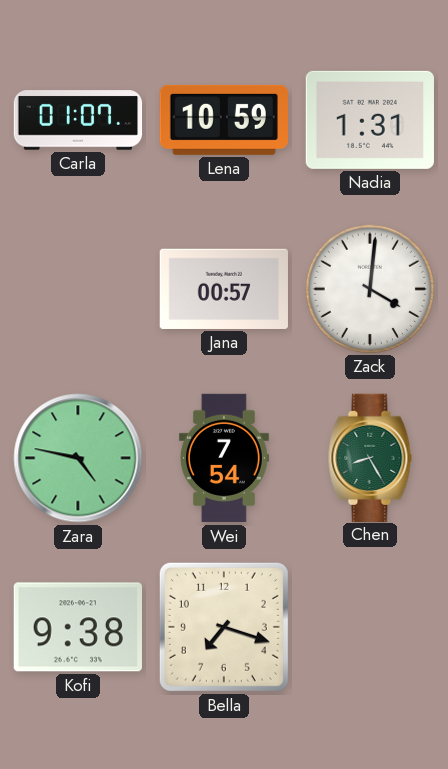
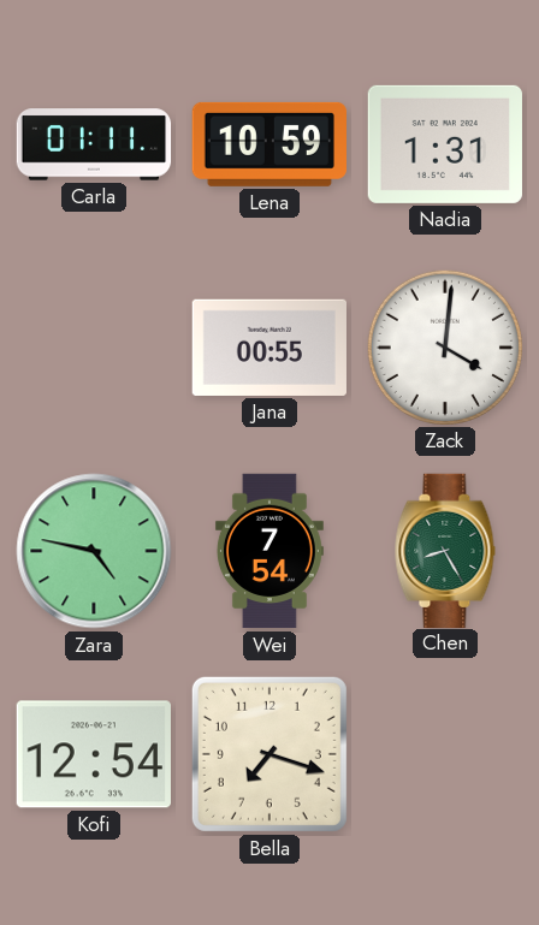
Carla: 01:07 -> 01:11 (94, 144)
Jana: 00:57 -> 00:55 (268, 348)
Kofi: 9:38 -> 12:54 (94, 754)
